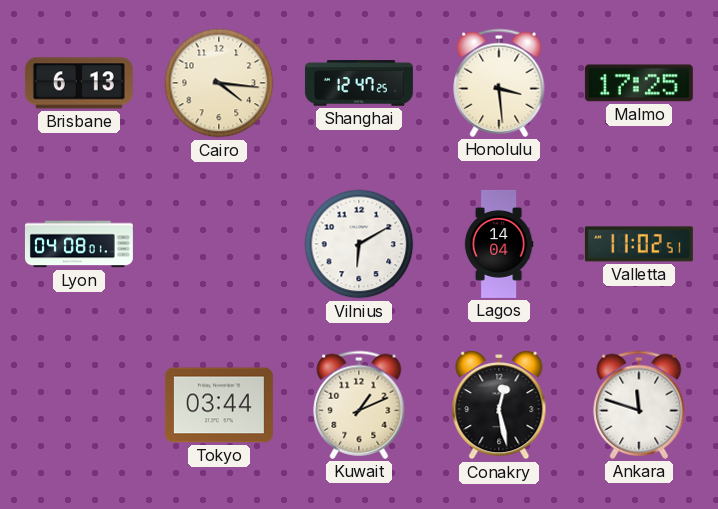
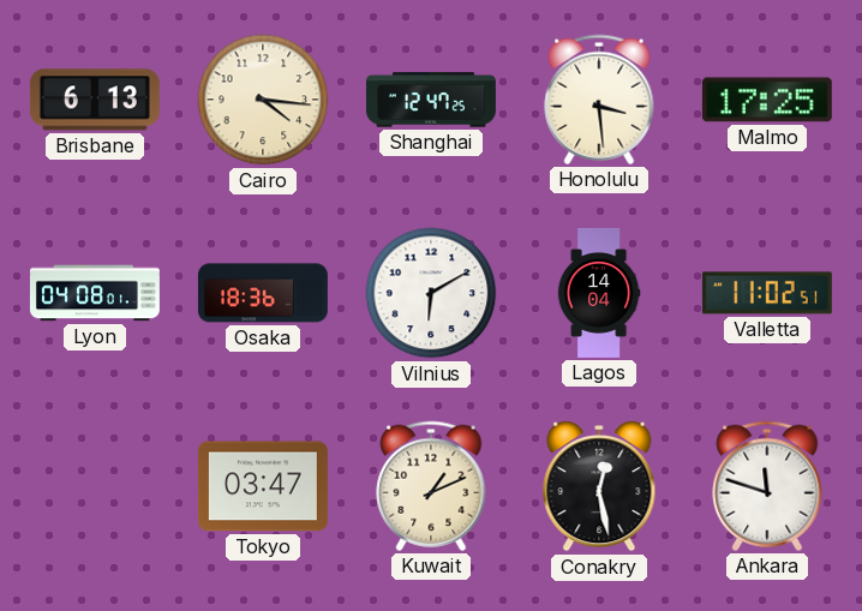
Osaka: none -> 18:36 (263, 293)
Tokyo: 03:44 -> 03:47 (263, 486)
